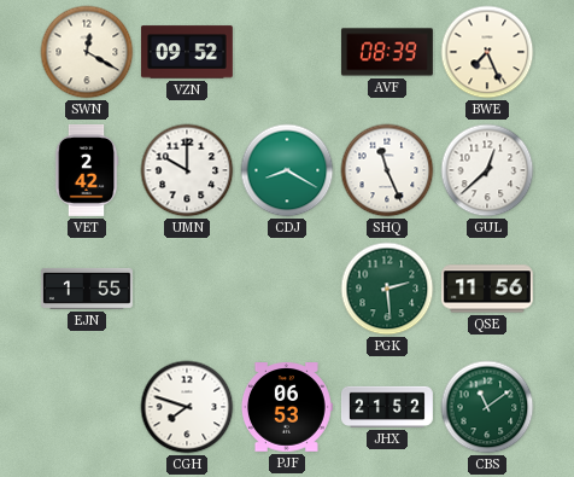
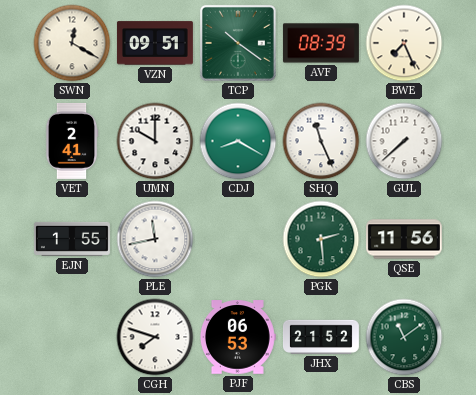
VZN: 09:52 -> 09:51 (155, 43)
TCP: none -> 10:21 (238, 43)
VET: 2:42 -> 2:41 (72, 141)
GUL: 12:38 -> 7:38 (404, 141)
PLE: none -> 11:43 (155, 239)
